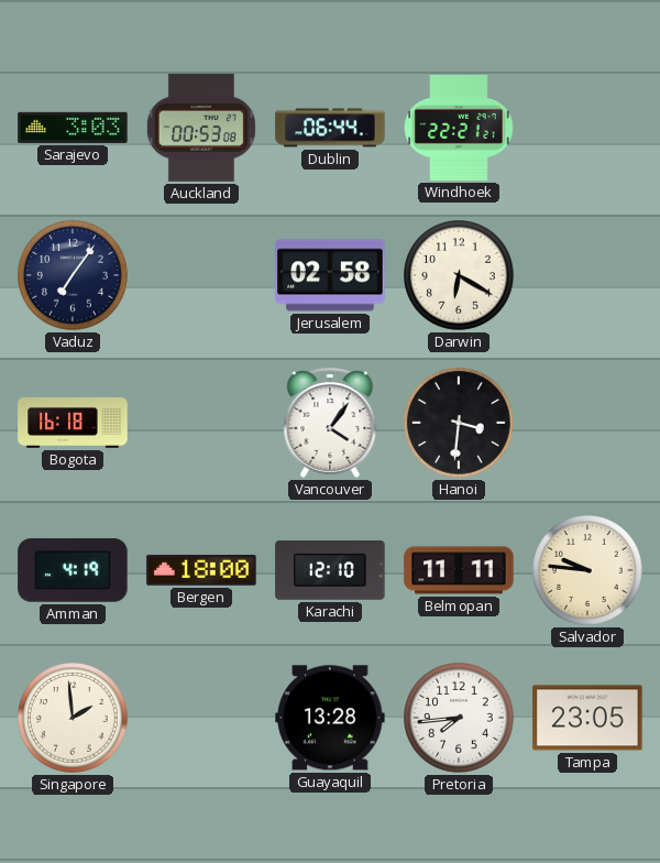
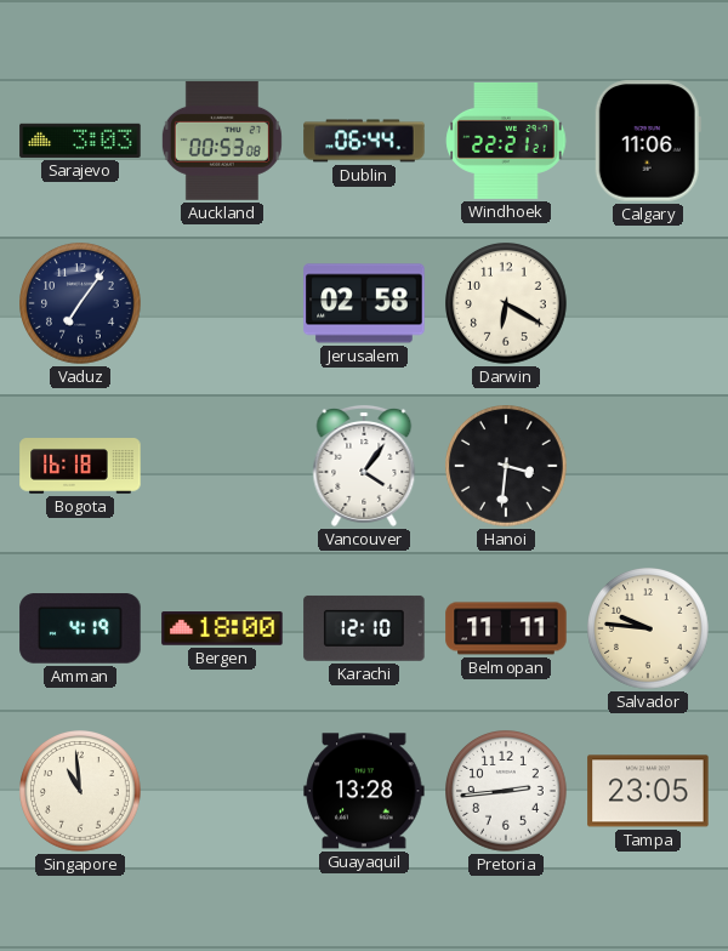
Calgary: none -> 11:06 (648, 141)
Singapore: 1:59 -> 10:59 (81, 792)
Pretoria: 7:44 -> 2:44 (507, 792)
